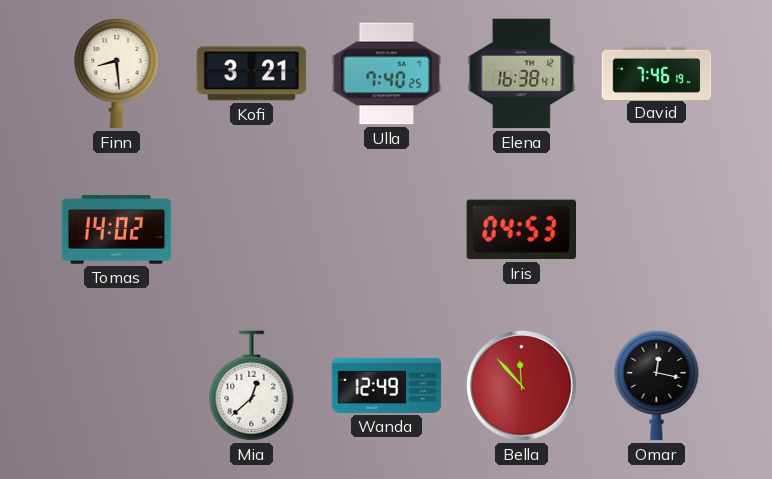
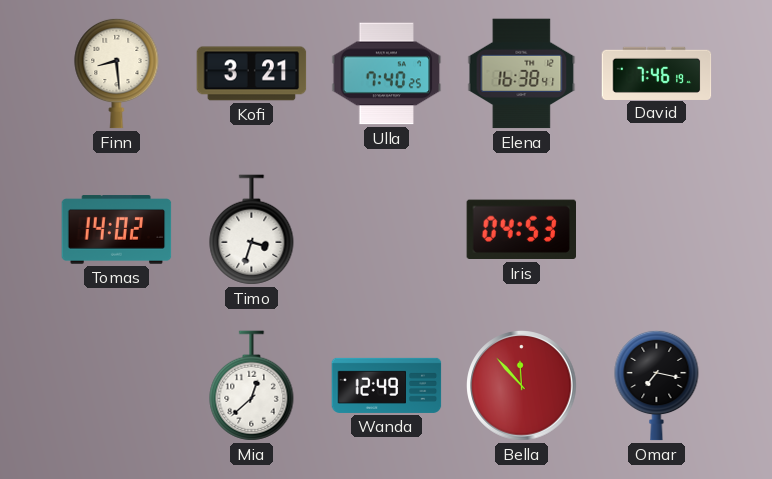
Timo: none -> 3:33 (252, 230)
Omar: 12:17 -> 7:17 (657, 385)
